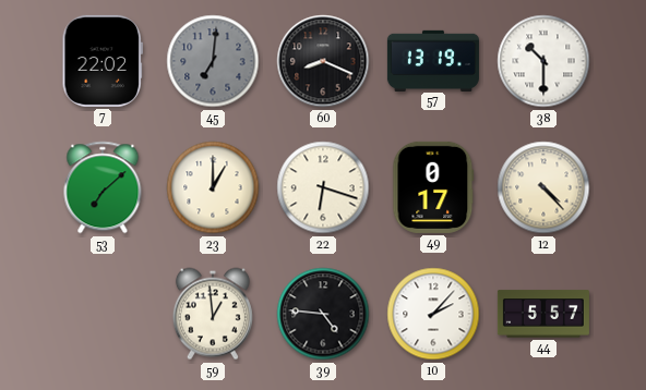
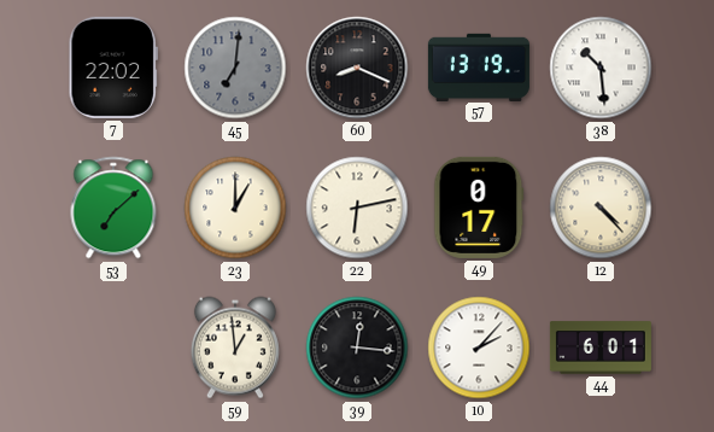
38: 10:30 -> 10:29 (601, 68)
22: 6:18 -> 6:13 (357, 208)
39: 4:46 -> 12:16 (357, 348)
44: 5:57 -> 6:01 (601, 348)
